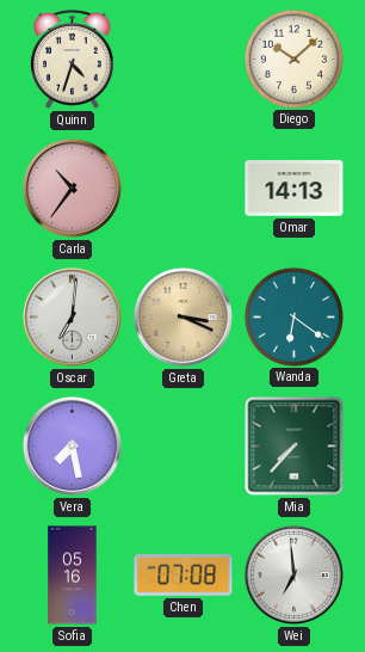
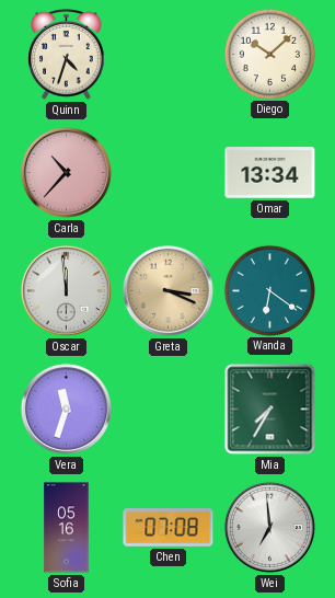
Carla: 10:36 -> 10:37 (66, 172)
Omar: 14:13 -> 13:34 (270, 173)
Oscar: 7:01 -> 11:59 (66, 290)
Vera: 7:28 -> 11:33 (66, 409)
Mia: 7:37 -> 7:35 (270, 410)
